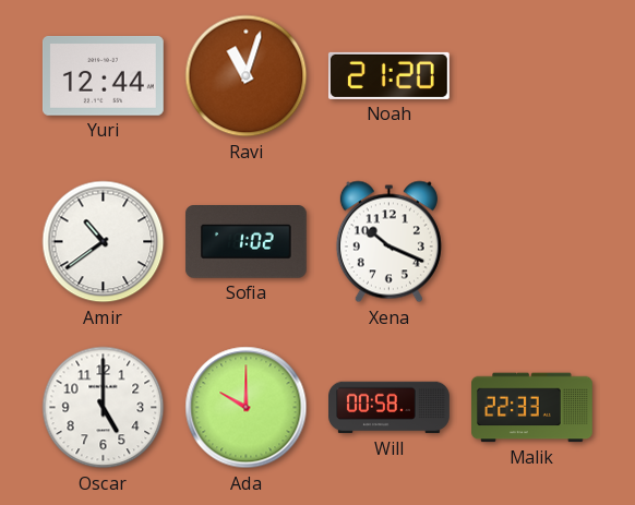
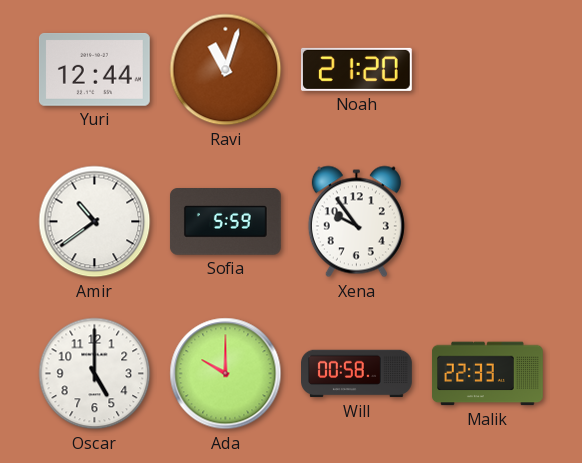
Sofia: 1:02 -> 5:59 (225, 222)
Xena: 10:19 -> 9:54 (356, 222)
